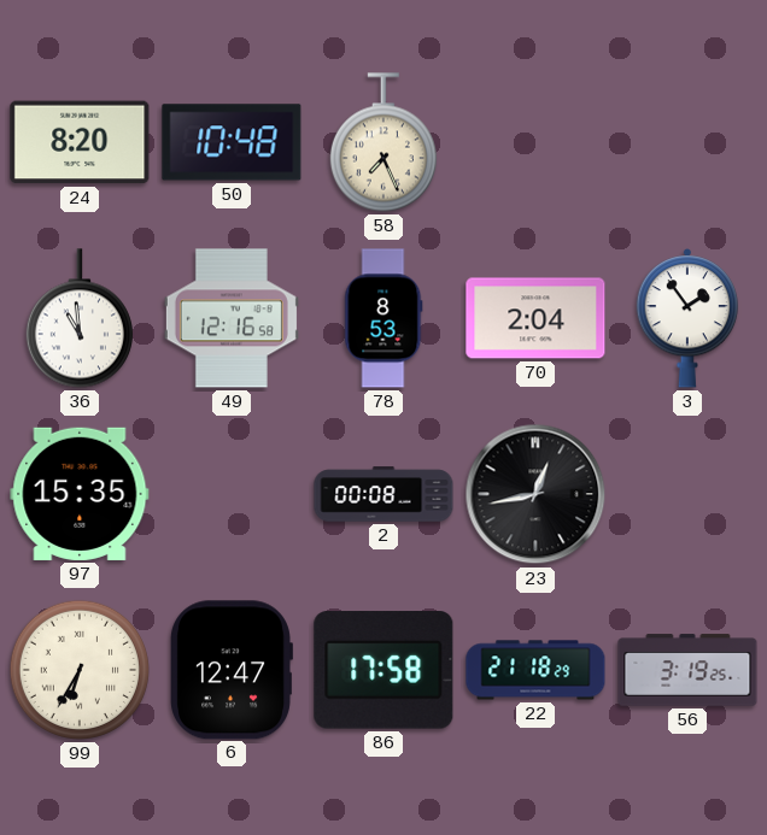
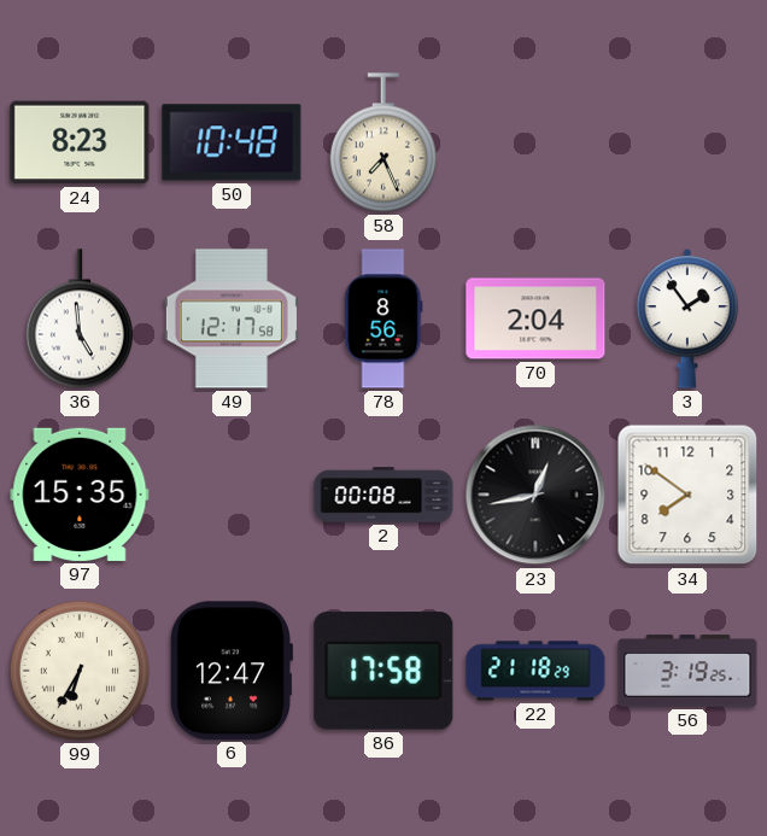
24: 8:20 -> 8:23 (80, 142)
36: 10:59 -> 4:59 (80, 318)
49: 12:16 -> 12:17 (232, 318)
78: 8:53 -> 8:56 (383, 318)
34: none -> 7:51 (687, 495)
